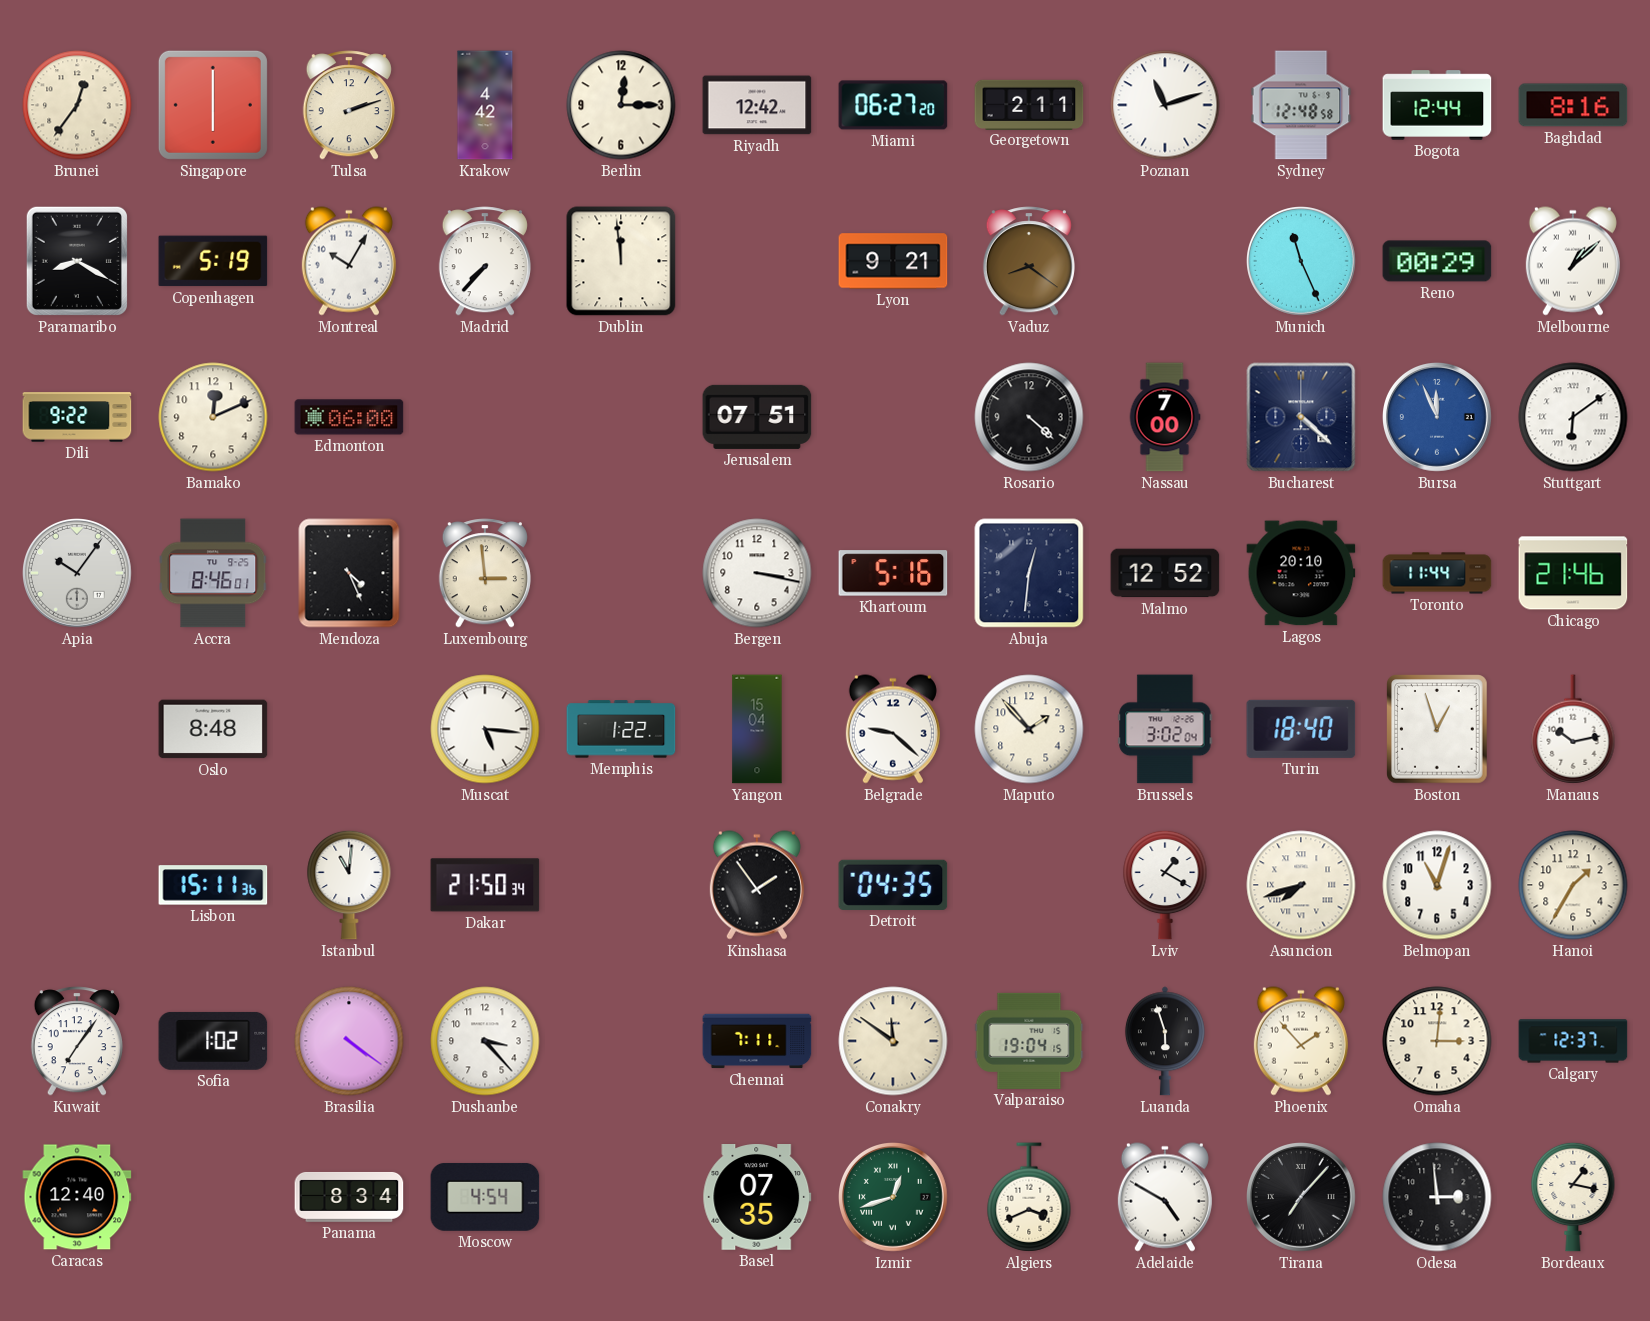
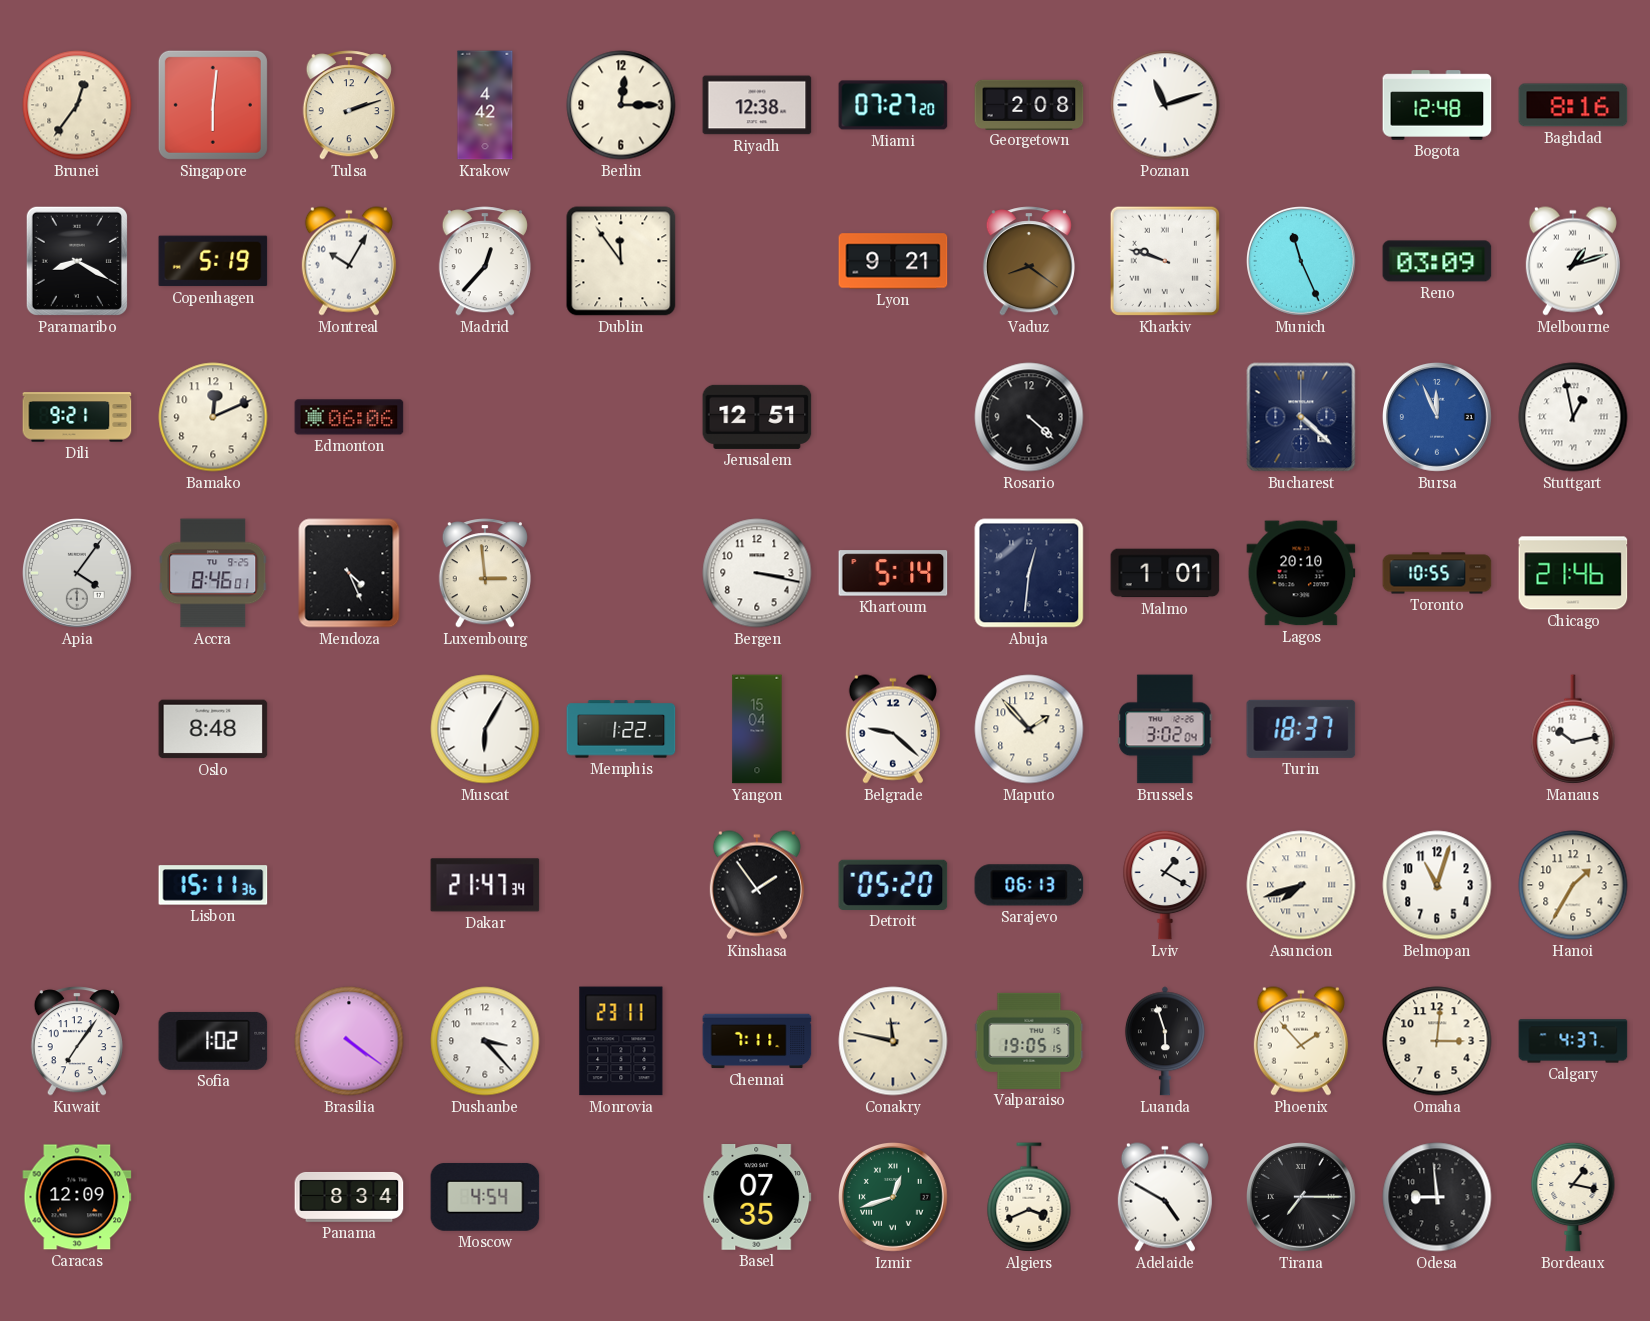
Singapore: 6:00 -> 6:01 (213, 105)
Riyadh: 12:42 -> 12:38 (757, 105)
Miami: 06:27 -> 07:27 (893, 105)
Georgetown: 2:11 -> 2:08 (1029, 104)
Sydney: 12:48 -> none (1301, 105)
Bogota: 12:44 -> 12:48 (1437, 105)
Madrid: 7:37 -> 12:37 (485, 261)
Dublin: 11:59 -> 11:54 (621, 261)
Kharkiv: none -> 9:48 (1165, 261)
Reno: 00:29 -> 03:09 (1437, 261)
Melbourne: 1:08 -> 1:12 (1573, 261)
Dili: 9:22 -> 9:21 (77, 417)
Edmonton: 06:00 -> 06:06 (349, 417)
Jerusalem: 07:51 -> 12:51 (757, 417)
Nassau: 7:00 -> none (1165, 417)
Stuttgart: 6:09 -> 12:58 (1573, 417)
Apia: 10:06 -> 4:06 (78, 574)
Khartoum: 5:16 -> 5:14 (893, 573)
Malmo: 12:52 -> 1:01 (1165, 573)
Toronto: 11:44 -> 10:55 (1437, 573)
Muscat: 5:16 -> 6:05 (485, 729)
Turin: 18:40 -> 18:37 (1301, 729)
Boston: 12:57 -> none (1438, 729)
Istanbul: 11:01 -> none (349, 885)
Dakar: 21:50 -> 21:47 (485, 885)
Detroit: 04:35 -> 05:20 (893, 885)
Sarajevo: none -> 06:13 (1029, 885)
Monrovia: none -> 23:11 (621, 1041)
Conakry: 11:51 -> 11:47 (893, 1041)
Valparaiso: 19:04 -> 19:05 (1029, 1041)
Calgary: 12:37 -> 4:37 (1573, 1041)
Caracas: 12:40 -> 12:09 (77, 1197)
Tirana: 7:07 -> 7:15 (1302, 1198)
Odesa: 2:59 -> 8:59 (1437, 1197)
